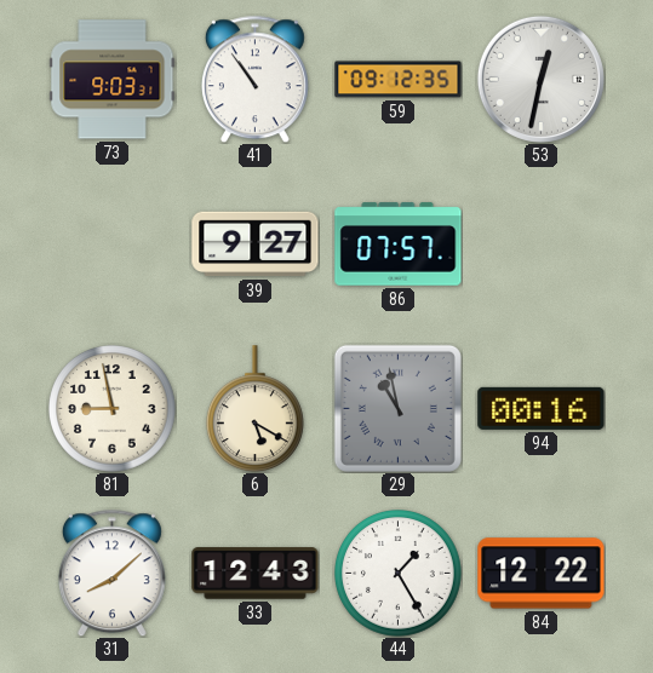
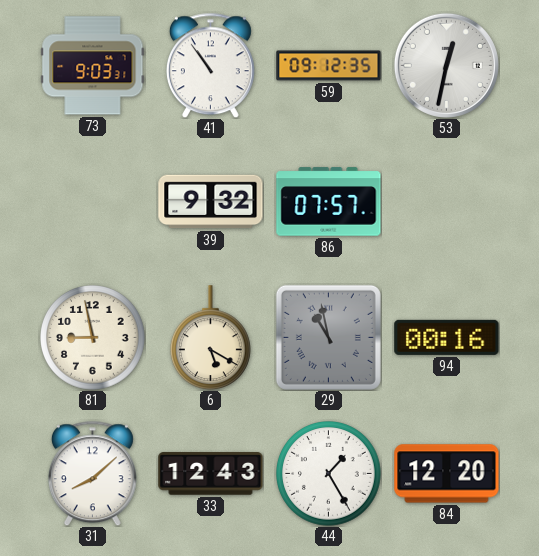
39: 9:27 -> 9:32 (211, 202)
84: 12:22 -> 12:20 (447, 474)
